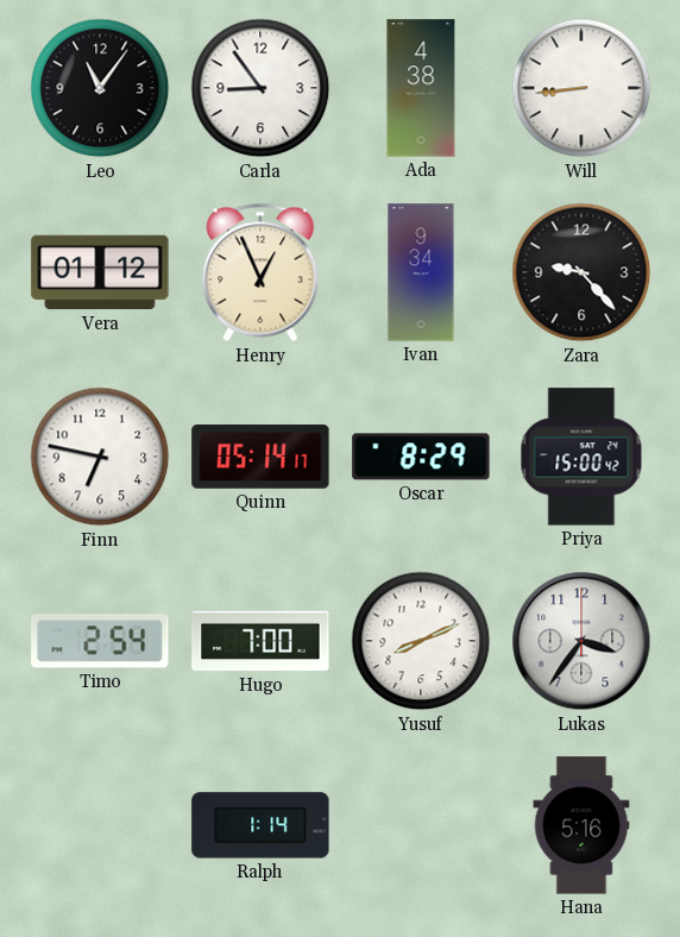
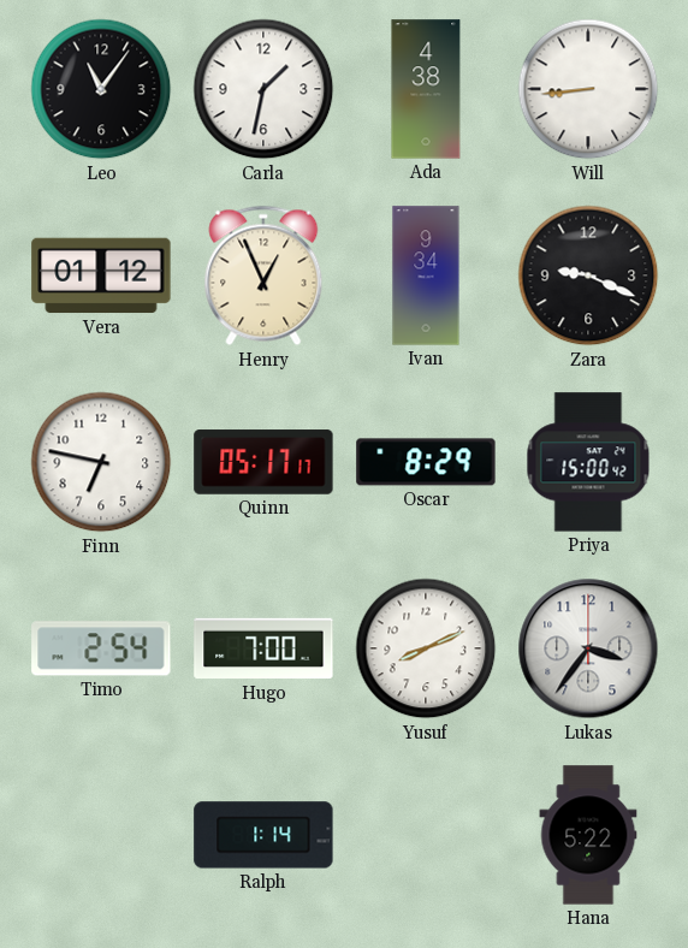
Carla: 8:54 -> 1:32 (263, 89)
Zara: 9:23 -> 9:19 (588, 275)
Quinn: 05:14 -> 05:17 (263, 462)
Hana: 5:16 -> 5:22 (588, 835)
